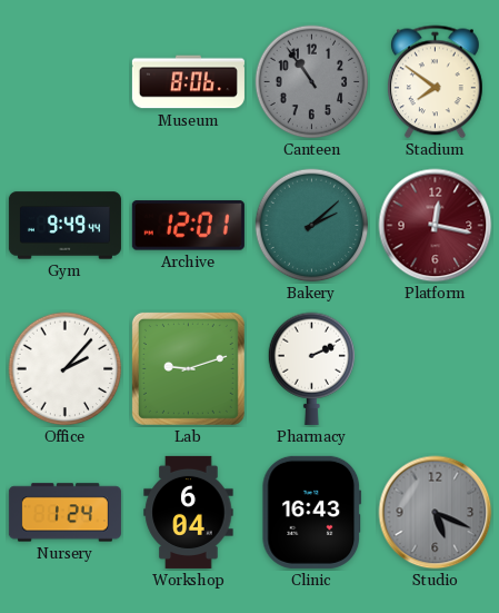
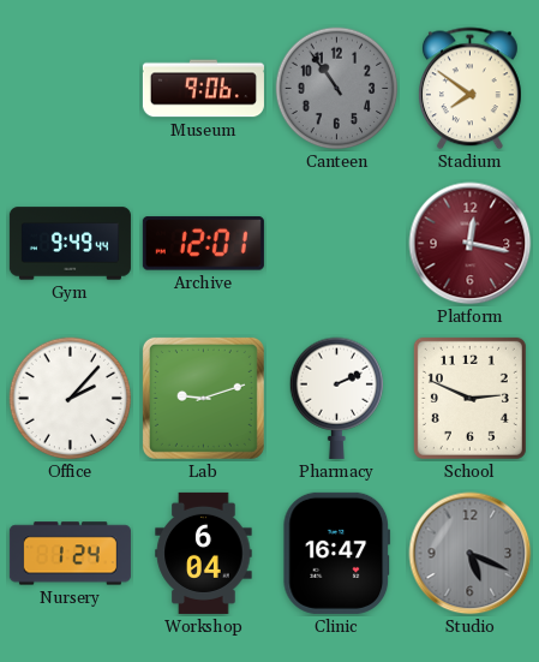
Museum: 8:06 -> 9:06 (203, 89)
Bakery: 2:08 -> none (312, 226)
School: none -> 2:49 (469, 398)
Clinic: 16:43 -> 16:47 (337, 553)
